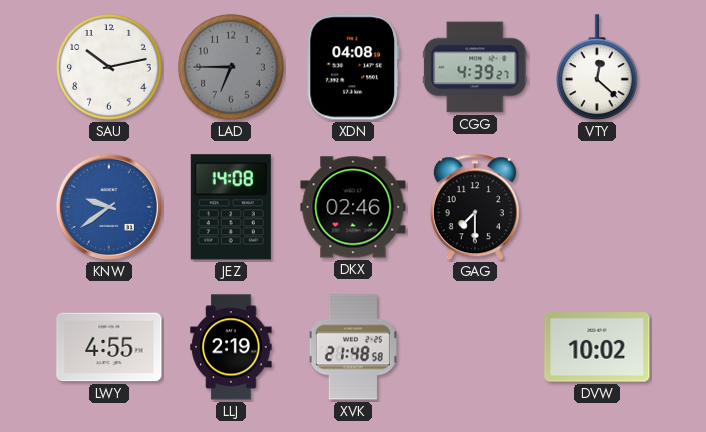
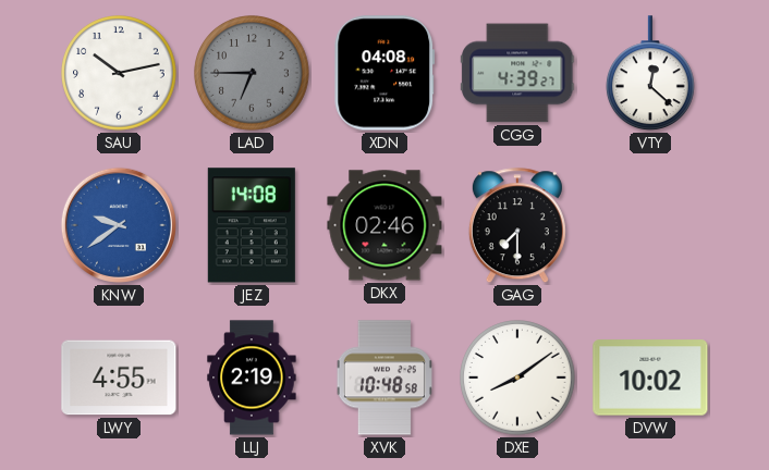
XVK: 21:48 -> 10:48 (384, 378)
DXE: none -> 8:09 (518, 379)
